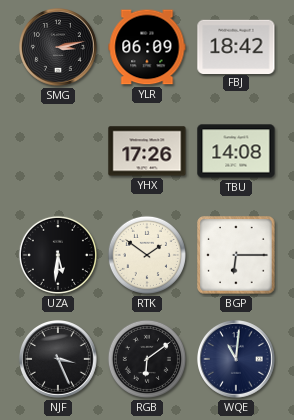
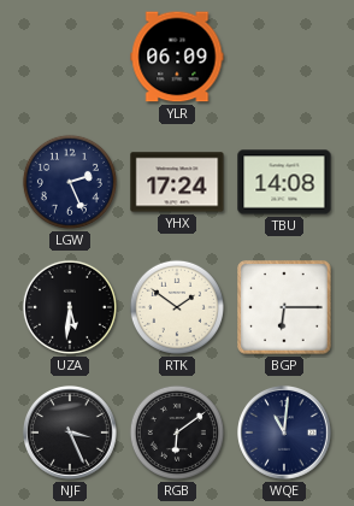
SMG: 3:13 -> none (59, 48)
FBJ: 18:42 -> none (236, 46)
LGW: none -> 2:26 (70, 182)
YHX: 17:26 -> 17:24 (177, 182)
